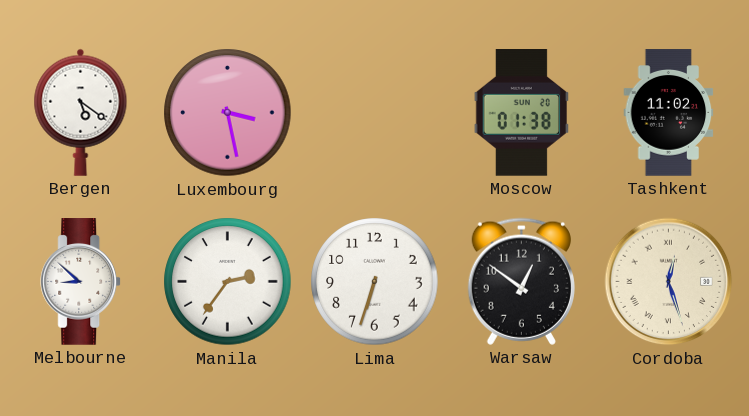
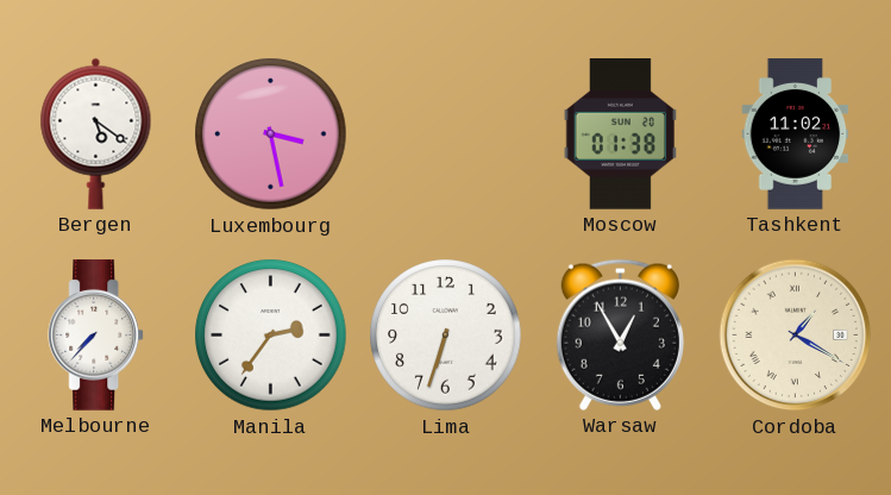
Melbourne: 8:52 -> 7:37 (96, 336)
Warsaw: 12:51 -> 12:55 (620, 334)
Cordoba: 12:27 -> 1:20 (796, 336)
